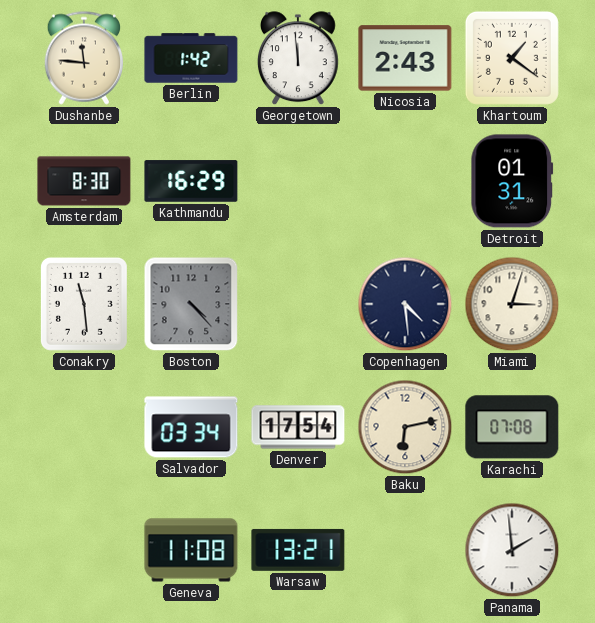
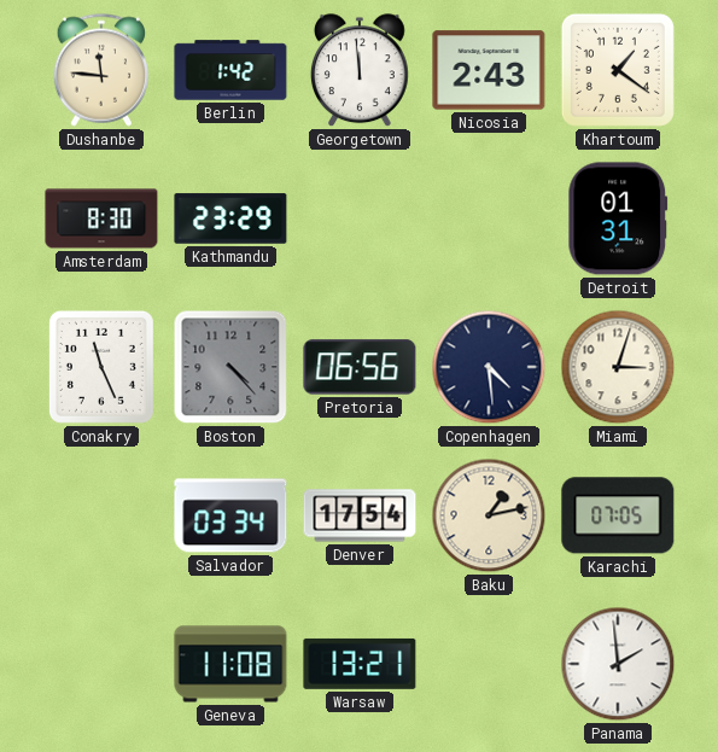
Kathmandu: 16:29 -> 23:29 (230, 218)
Conakry: 11:29 -> 11:26 (101, 367)
Pretoria: none -> 06:56 (360, 367)
Baku: 6:13 -> 1:13 (489, 515)
Karachi: 07:08 -> 07:05 (618, 515)
